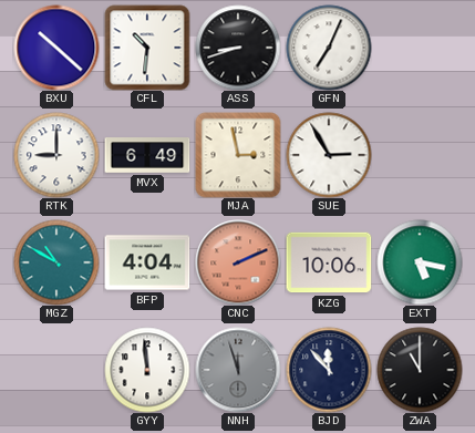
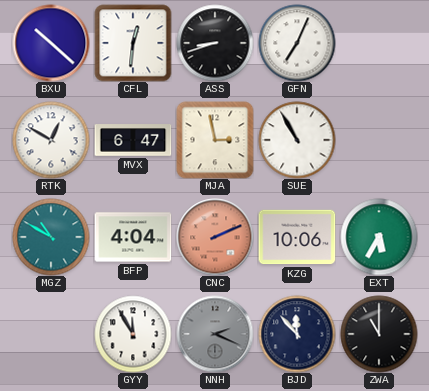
CFL: 10:31 -> 12:31 (133, 43)
RTK: 9:00 -> 12:50 (51, 140)
MVX: 6:49 -> 6:47 (133, 140)
SUE: 2:55 -> 10:55 (297, 140)
EXT: 5:17 -> 5:35 (379, 237)
GYY: 11:59 -> 11:55 (133, 334)
NNH: 11:57 -> 2:19 (215, 334)
